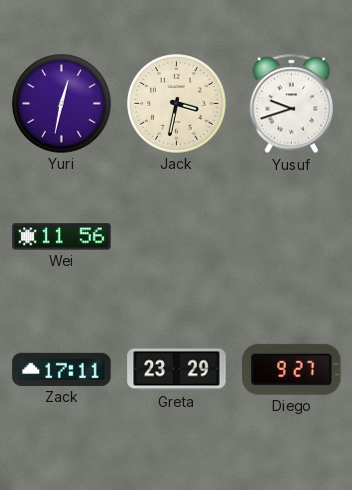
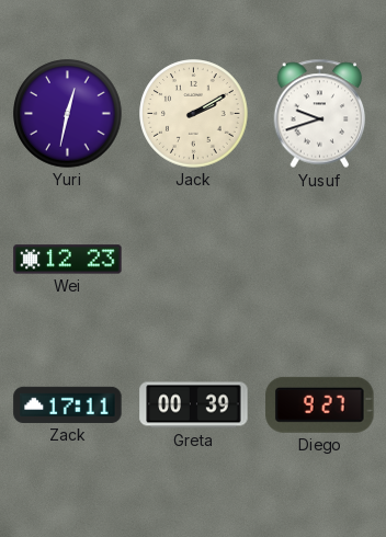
Jack: 3:32 -> 2:10 (194, 114)
Wei: 11:56 -> 12:23 (68, 260)
Greta: 23:29 -> 00:39 (194, 405)
